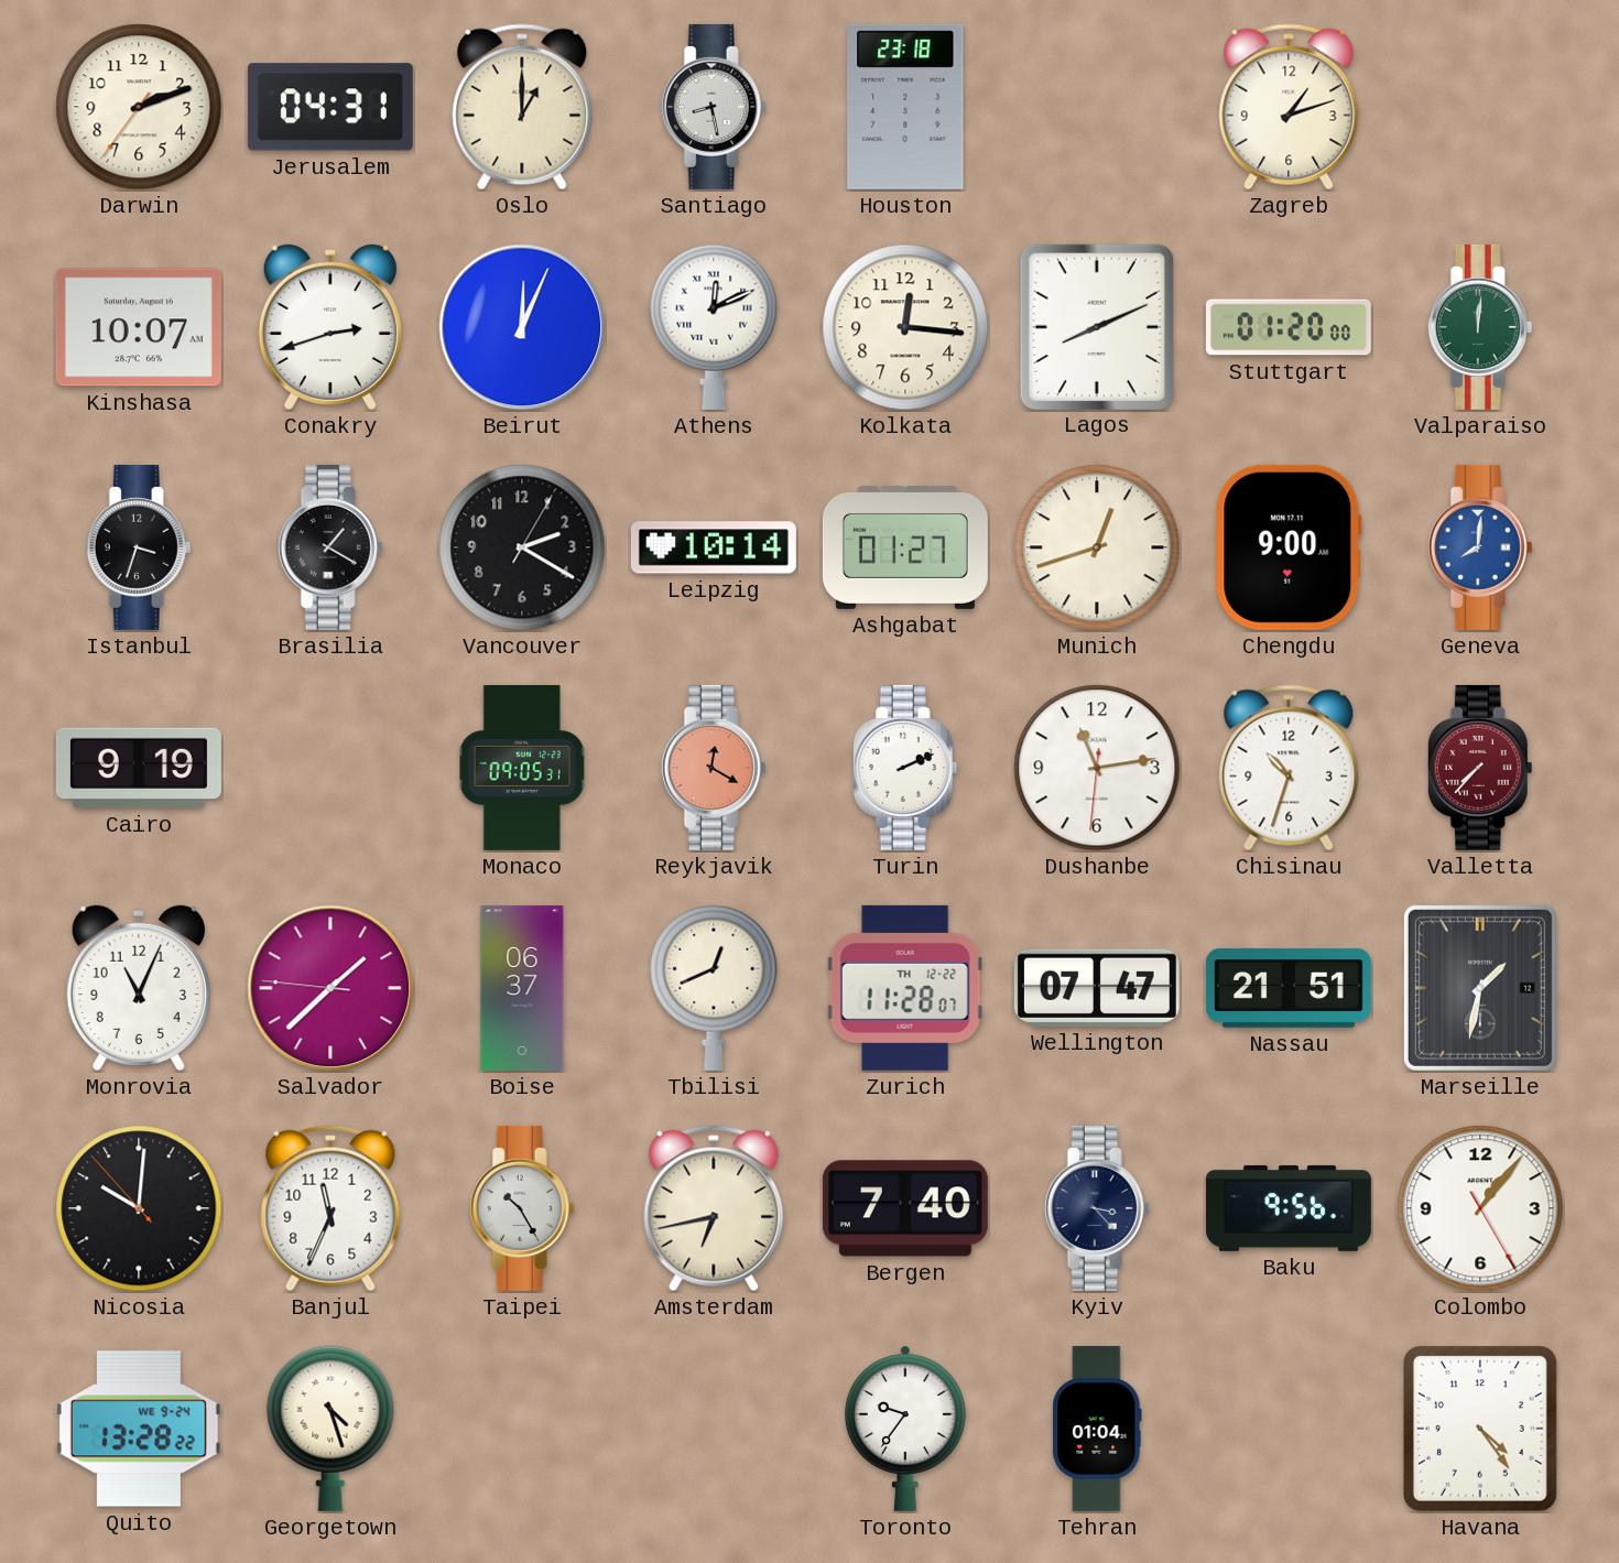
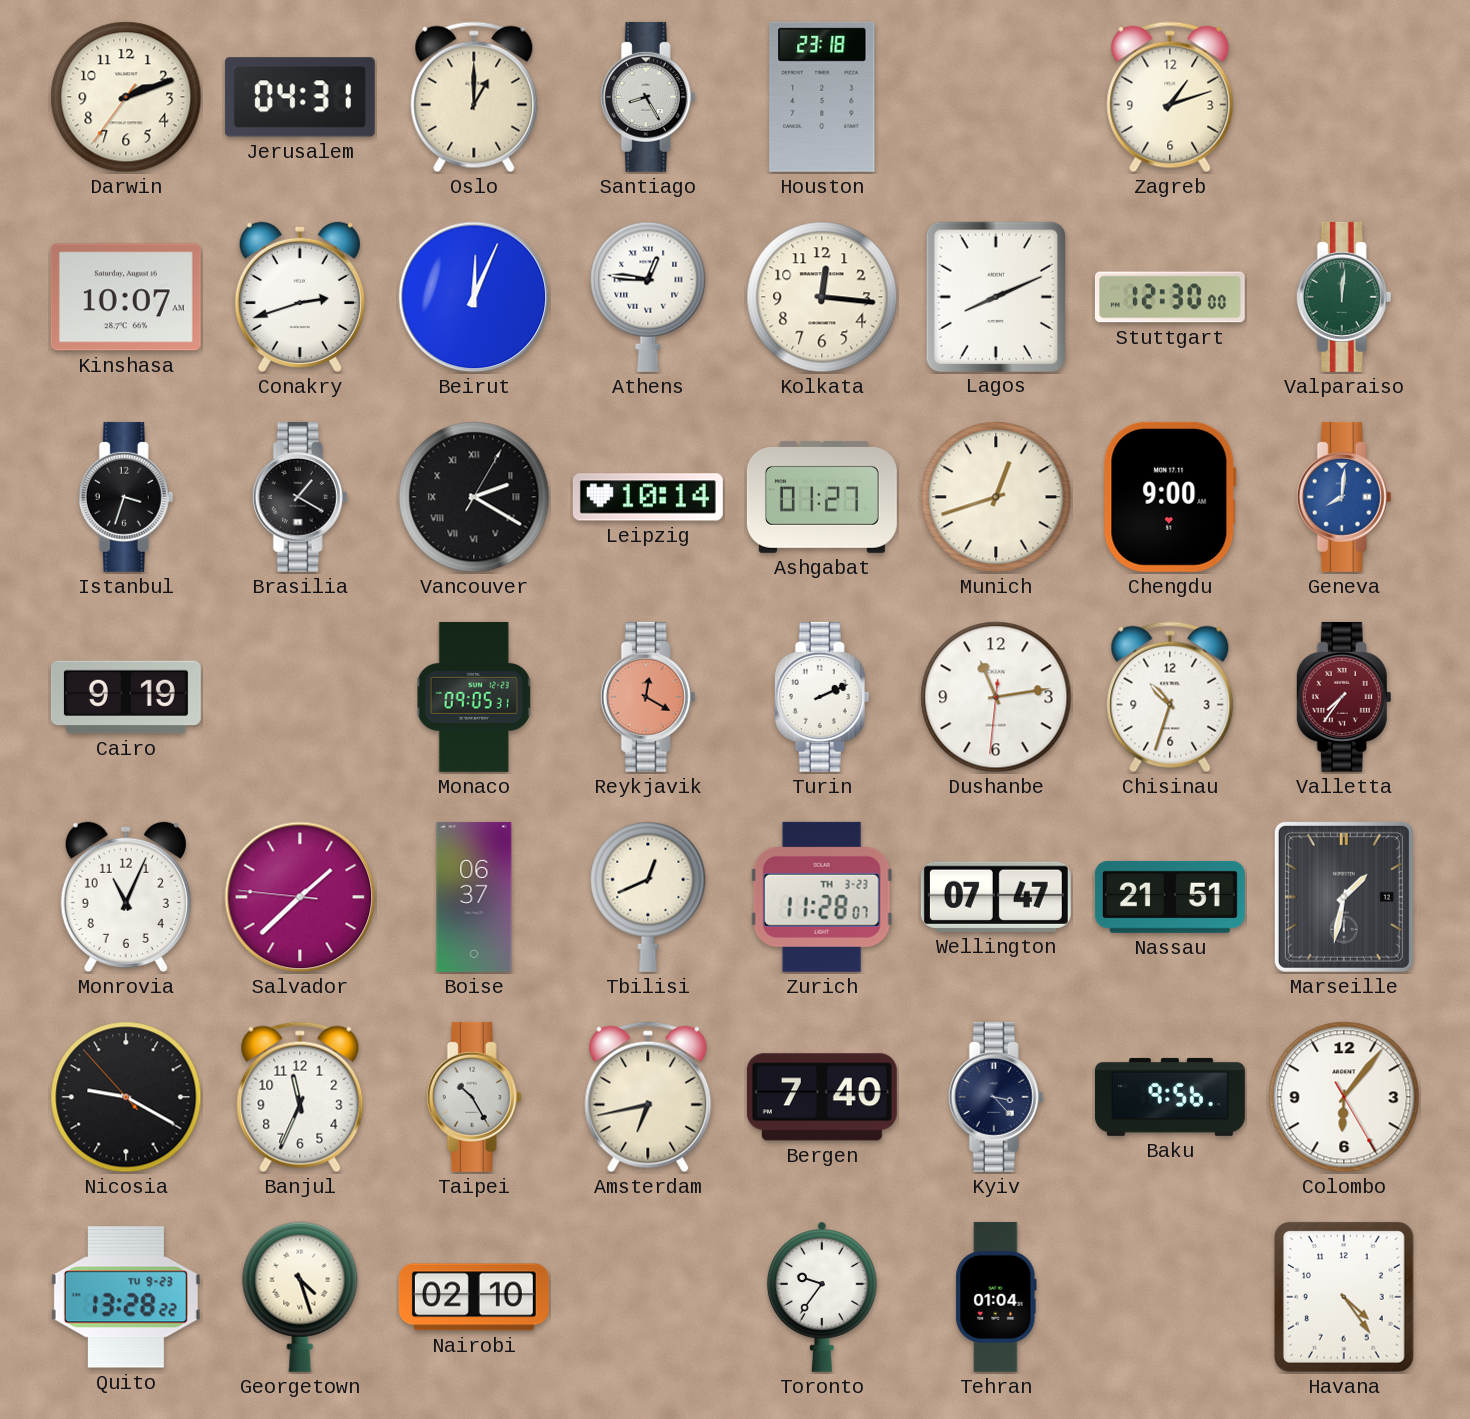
Santiago: 8:28 -> 8:25 (648, 97)
Athens: 12:11 -> 12:46 (648, 297)
Stuttgart: 01:20 -> 12:30 (1170, 297)
Vancouver numerals: Arabic -> Roman (474, 497)
Valletta: 7:37 -> 7:36 (1344, 697)
Zurich date: TH 12-22 -> TH 3-23 (822, 897)
Nicosia: 10:00 -> 9:19 (126, 1097)
Colombo: 1:06 -> 6:06 (1344, 1097)
Quito date: WE 9-24 -> TU 9-23 (126, 1297)
Nairobi: none -> 02:10 (474, 1297)
